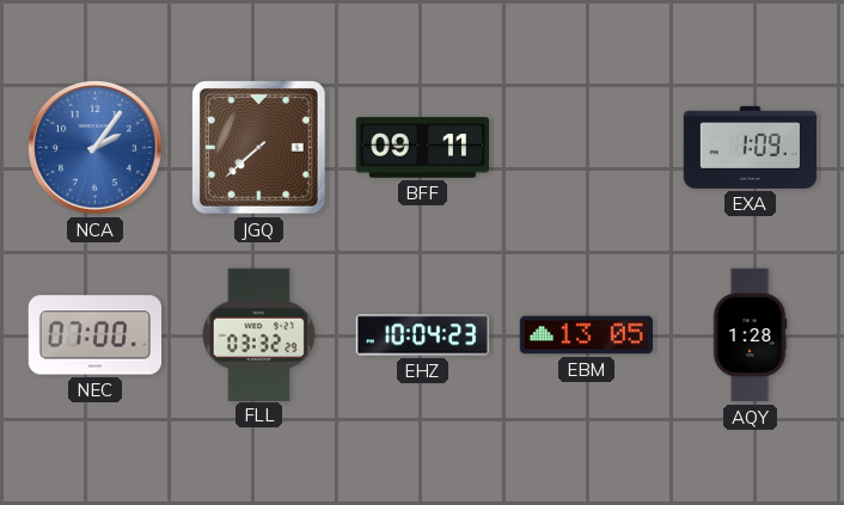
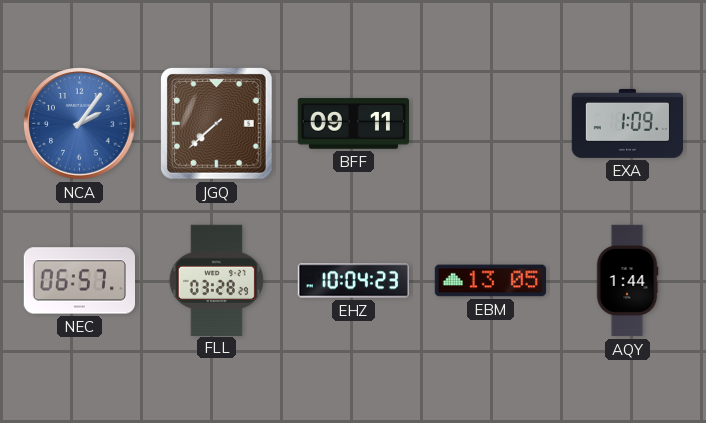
NEC: 07:00 -> 06:57 (79, 281)
FLL: 03:32 -> 03:28 (216, 280)
AQY: 1:28 -> 1:44 (627, 281)
